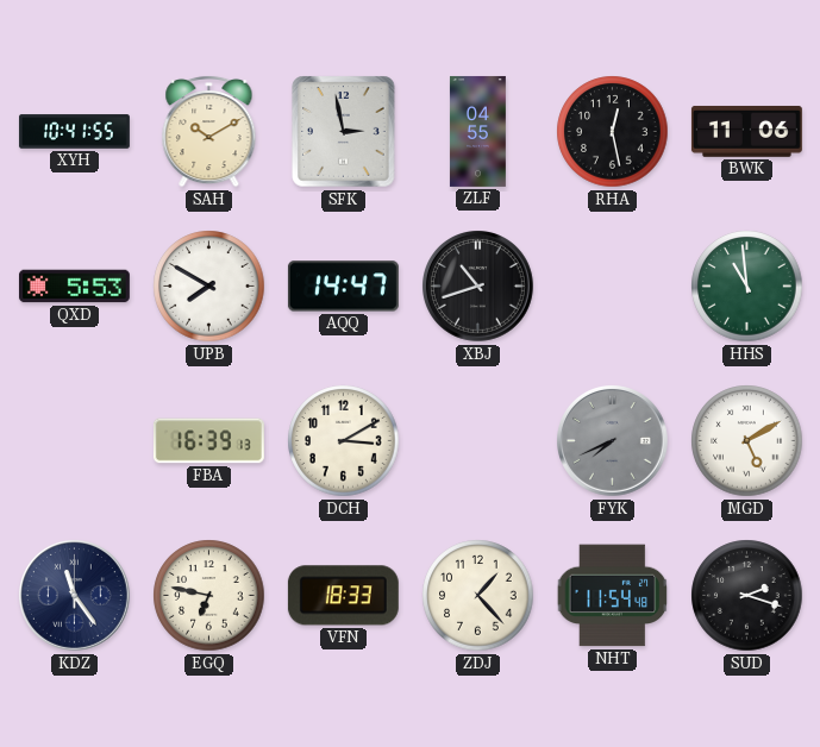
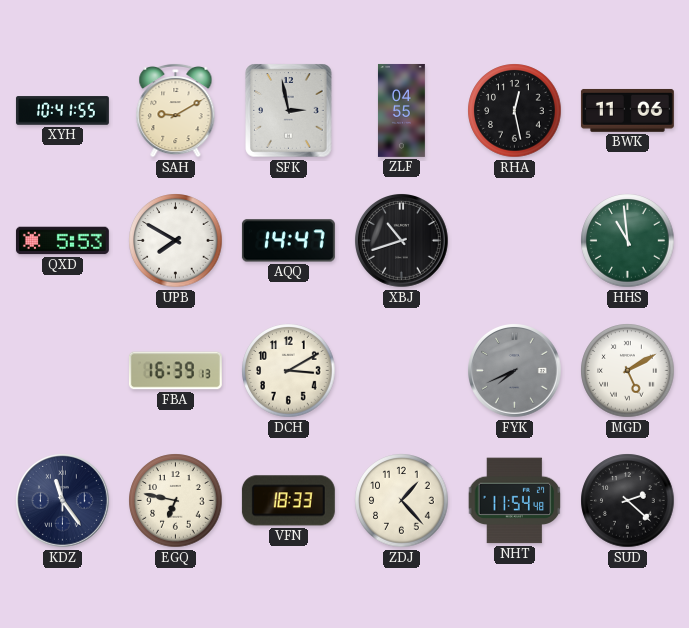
SAH: 10:10 -> 9:10 (176, 110)
SUD: 2:18 -> 2:22 (628, 501)
